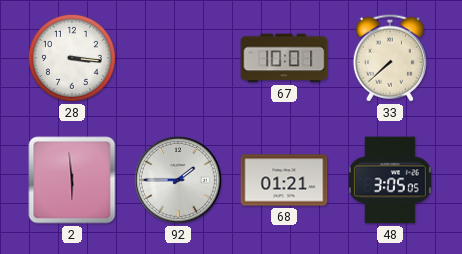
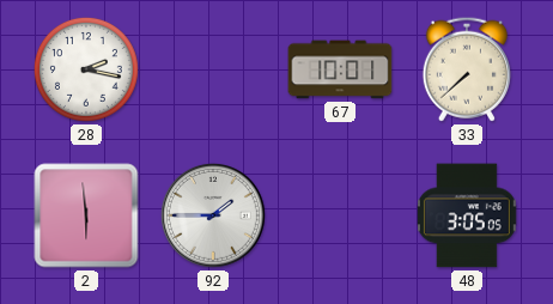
28: 3:16 -> 2:17 (86, 69)
68: 01:21 -> none (284, 180)
